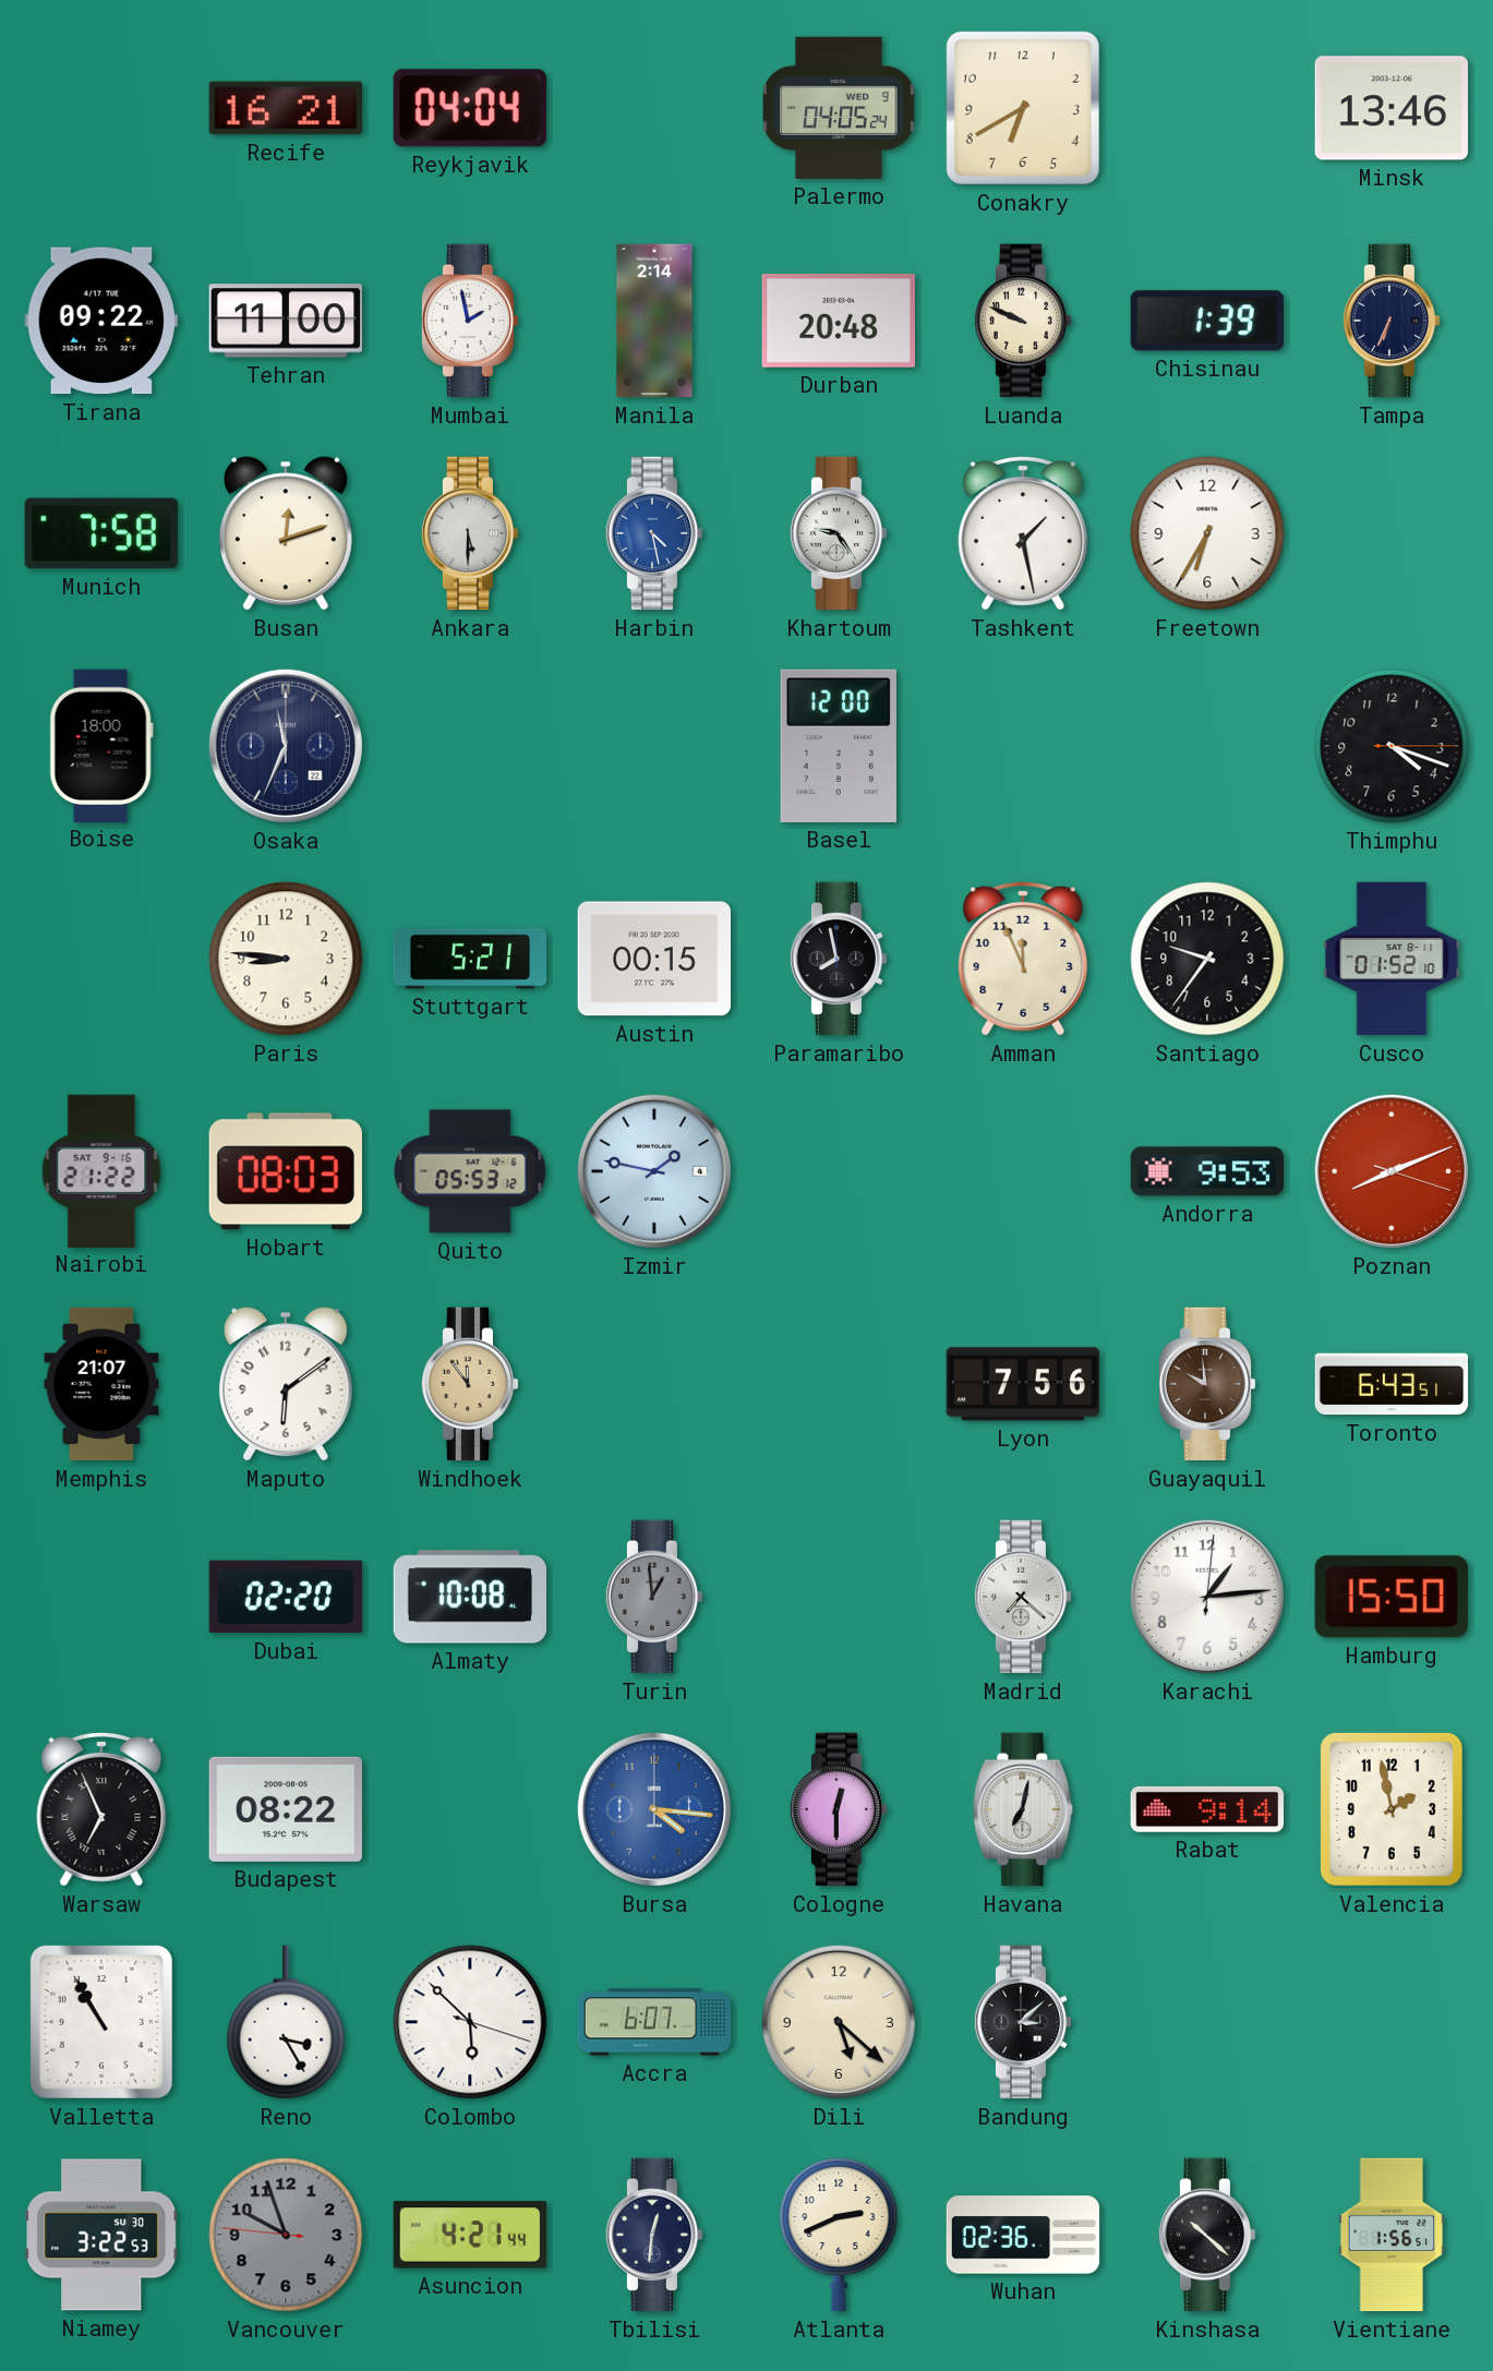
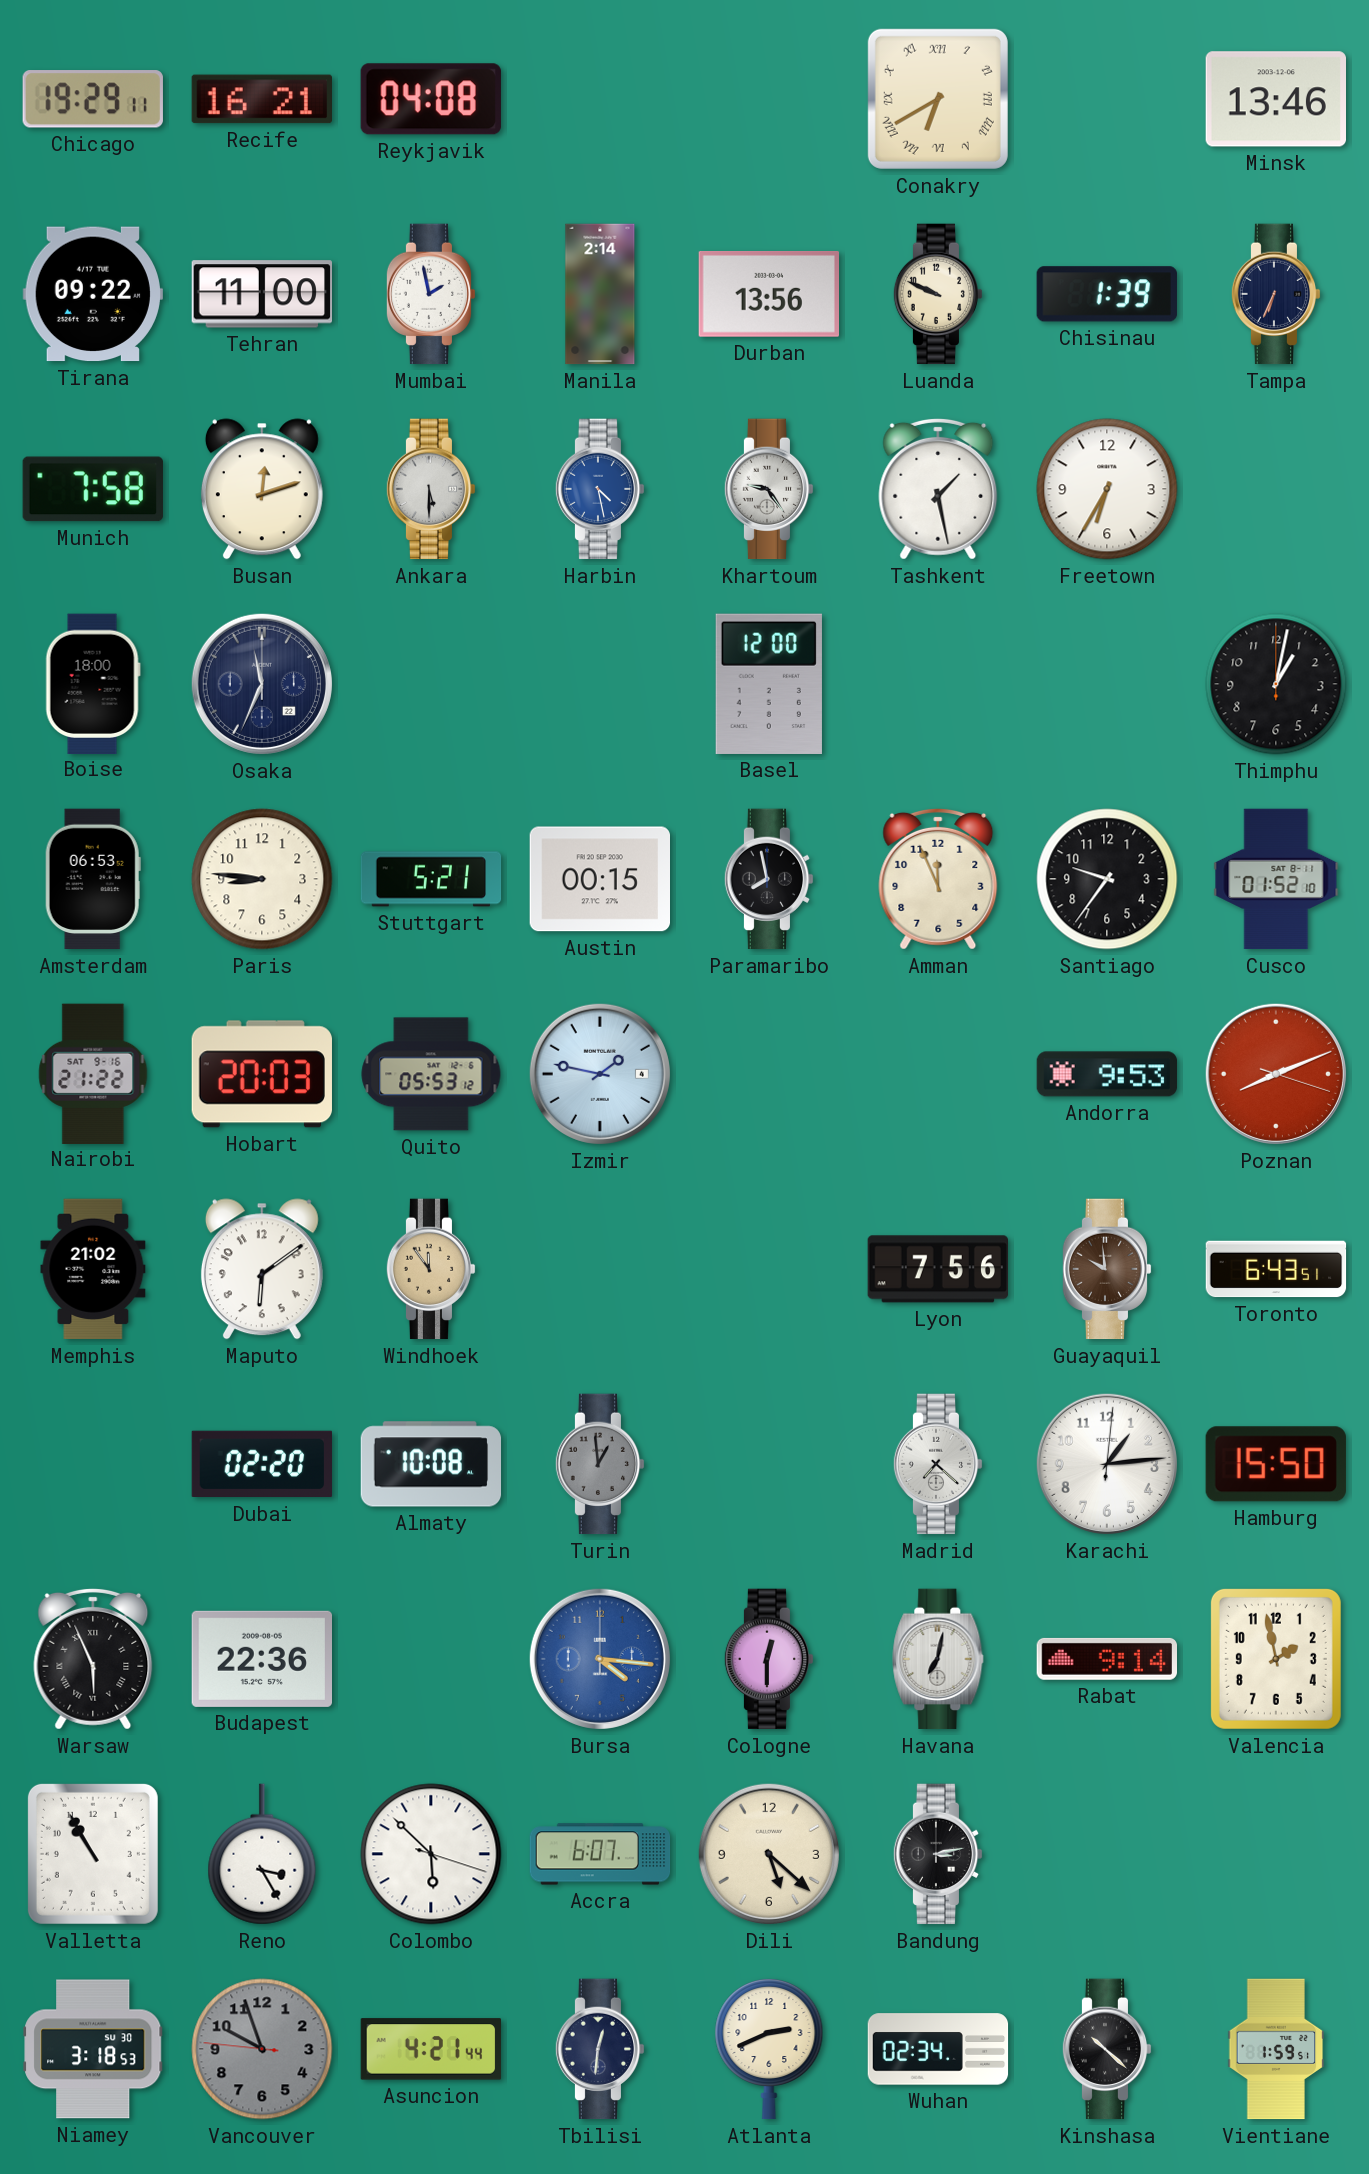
Chicago: none -> 19:29 (93, 99)
Reykjavik: 04:04 -> 04:08 (431, 99)
Palermo: 04:05 -> none (839, 108)
Conakry numerals: Arabic -> Roman (938, 99)
Durban: 20:48 -> 13:56 (768, 294)
Thimphu: 4:18 -> 1:02 (1276, 684)
Amsterdam: none -> 06:53 (93, 879)
Hobart: 08:03 -> 20:03 (262, 1074)
Memphis: 21:07 -> 21:02 (93, 1269)
Warsaw: 6:56 -> 5:56 (93, 1659)
Budapest: 08:22 -> 22:36 (261, 1659)
Bandung: 3:08 -> 3:13 (938, 1854)
Niamey: 3:22 -> 3:18 (93, 2049)
Wuhan: 02:36 -> 02:34 (938, 2049)
Vientiane: 1:56 -> 1:59 (1276, 2049)
